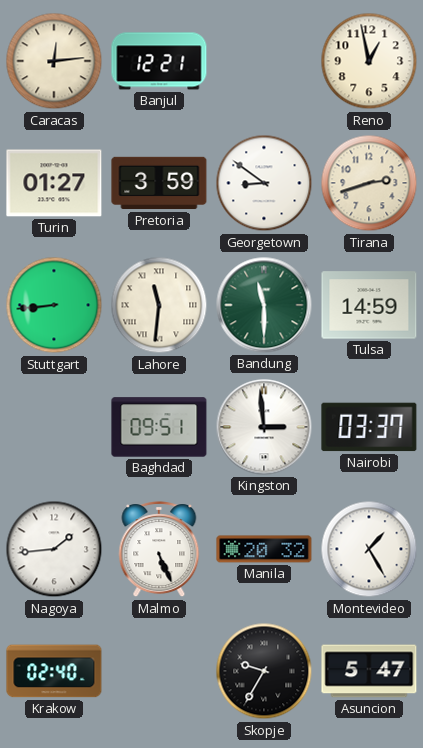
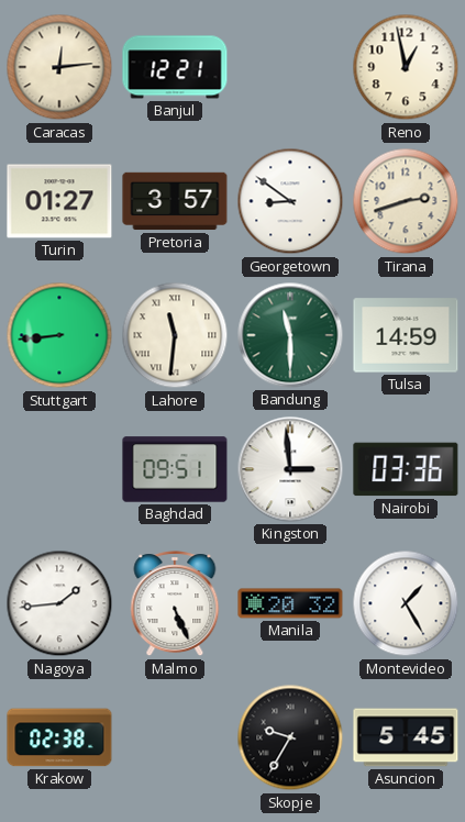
Pretoria: 3:59 -> 3:57 (175, 201)
Nairobi: 03:37 -> 03:36 (406, 469)
Krakow: 02:40 -> 02:38 (59, 737)
Asuncion: 5:47 -> 5:45 (406, 737)
